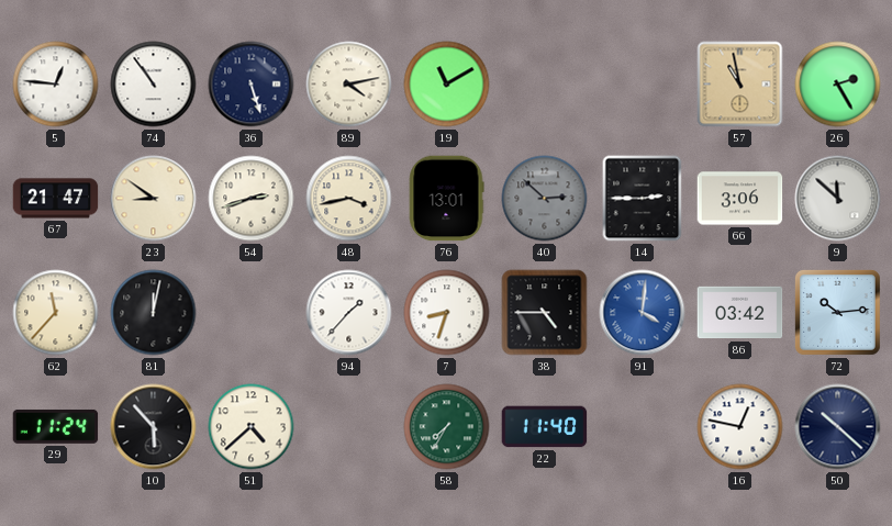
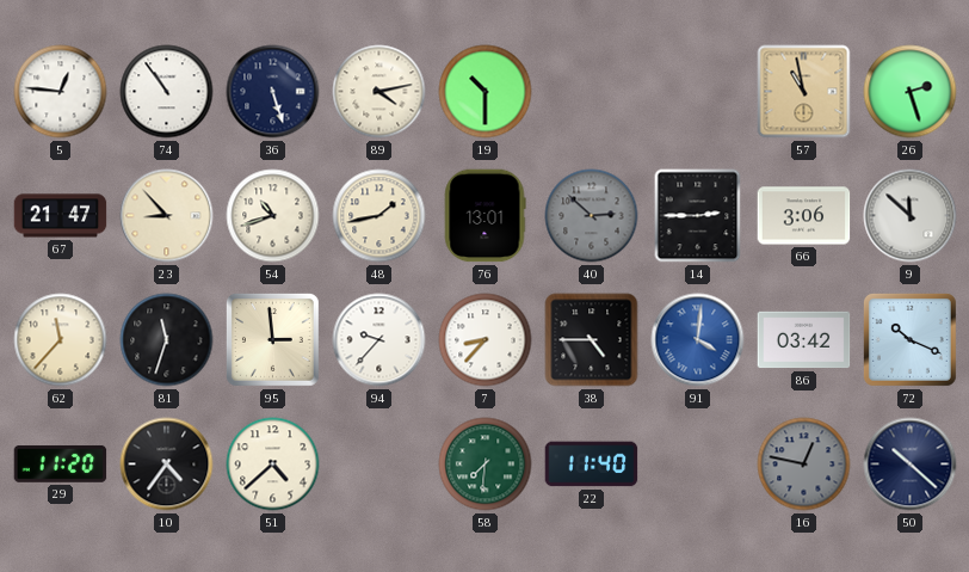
19: 11:10 -> 10:30 (486, 92)
26: 2:25 -> 2:27 (911, 92)
23: 8:51 -> 8:53 (167, 216)
54: 2:42 -> 10:42 (273, 216)
48: 3:43 -> 1:43 (379, 216)
81: 12:02 -> 11:33 (167, 340)
95: none -> 2:59 (272, 339)
94: 1:37 -> 9:37 (379, 340)
7: 8:33 -> 8:37 (486, 340)
72: 10:14 -> 10:19 (909, 339)
29: 11:24 -> 11:20 (61, 463)
10: 5:53 -> 4:36 (167, 465)
58: 7:35 -> 7:31 (486, 465)
16 dial: white -> grey (804, 465)
